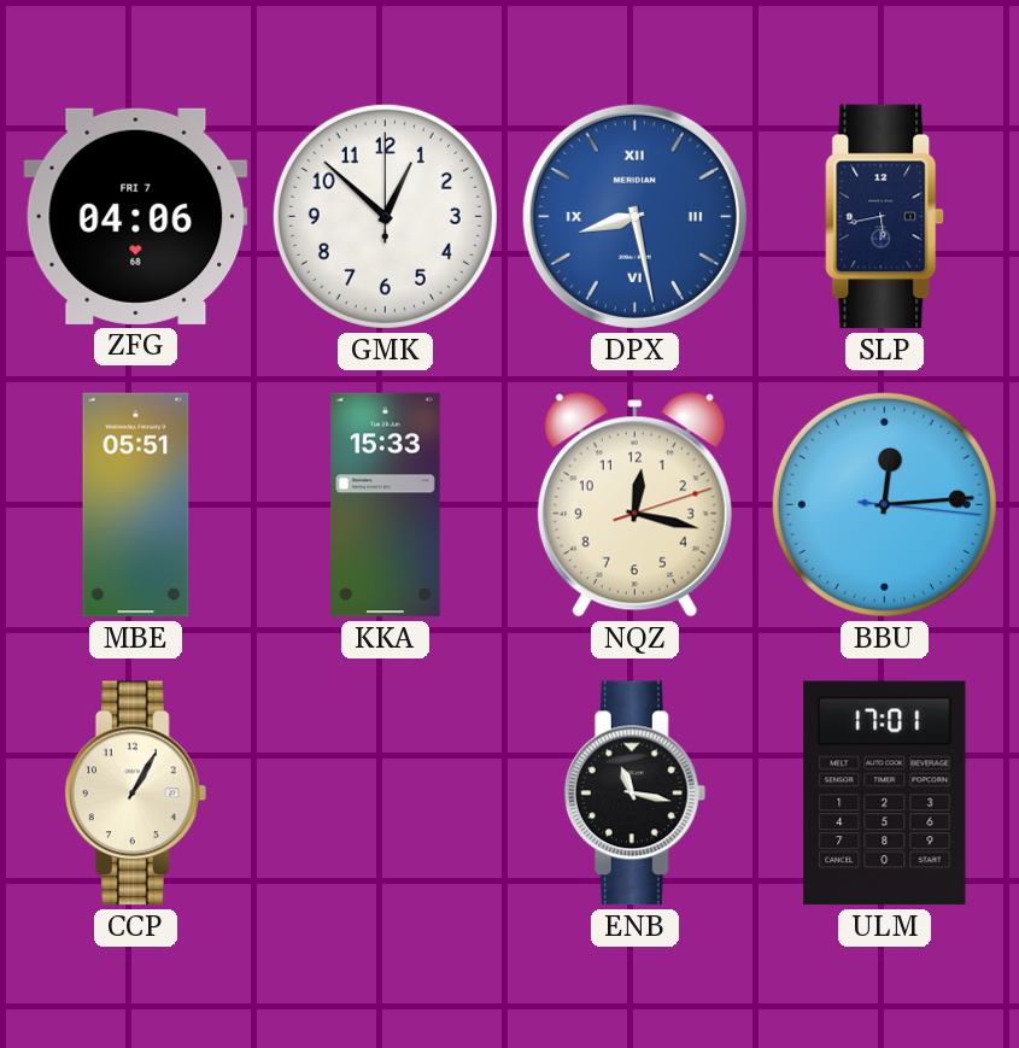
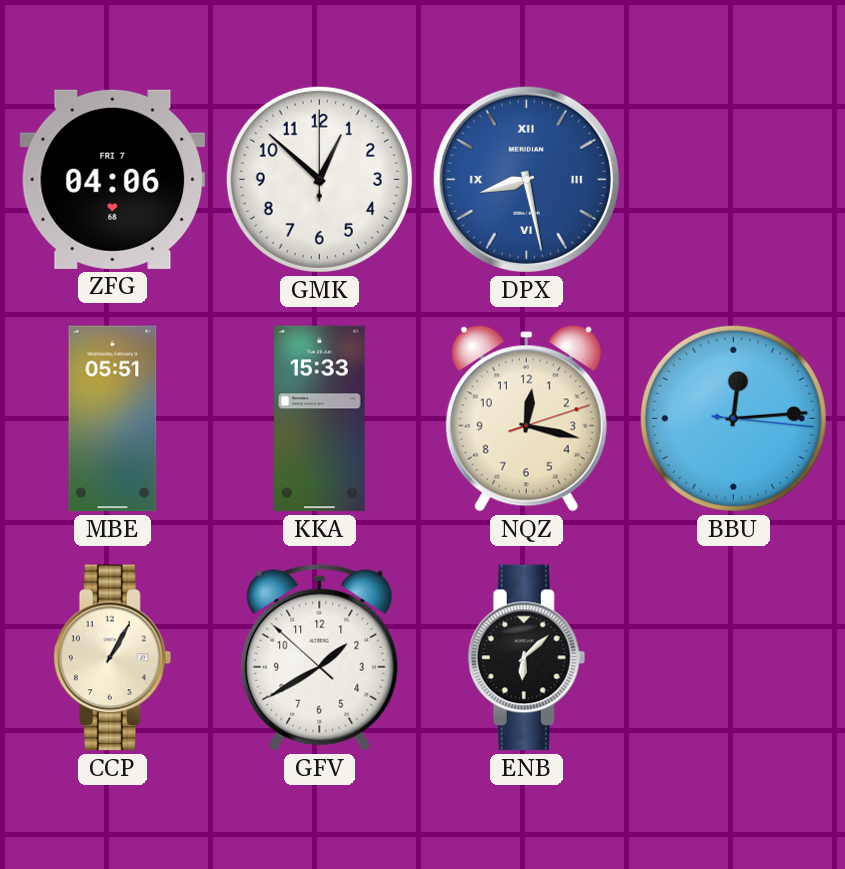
SLP: 5:43 -> none (885, 217)
GFV: none -> 1:39 (320, 657)
ENB: 11:17 -> 6:08 (527, 658)
ULM: 17:01 -> none (885, 794)
